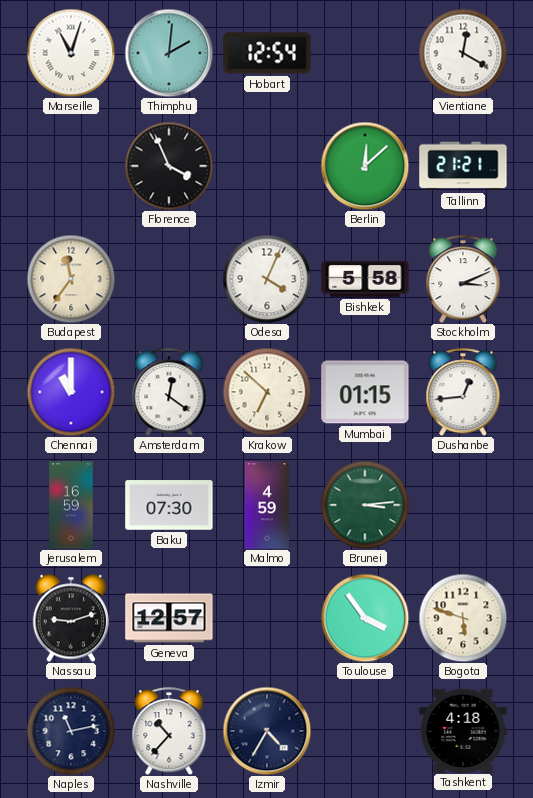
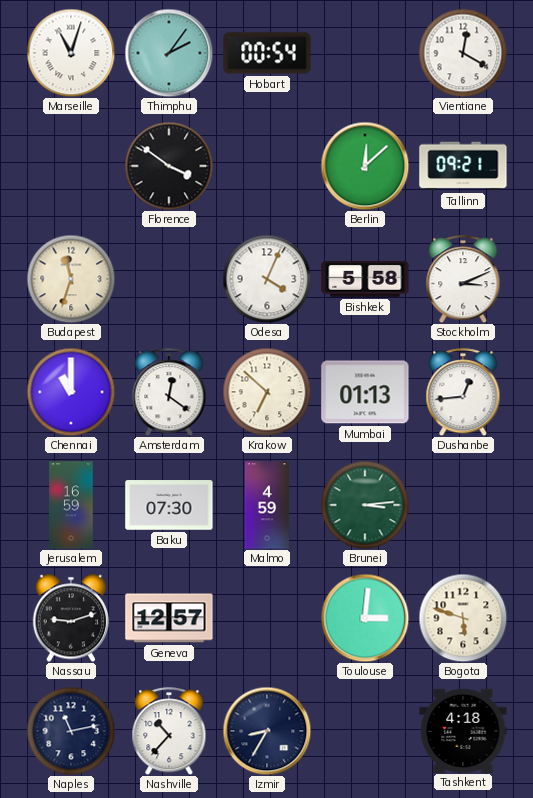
Thimphu: 2:01 -> 2:06 (169, 53)
Hobart: 12:54 -> 00:54 (267, 53)
Florence: 3:56 -> 3:51 (169, 166)
Tallinn: 21:21 -> 09:21 (463, 166)
Budapest: 11:36 -> 11:33 (71, 279)
Mumbai: 01:15 -> 01:13 (365, 392)
Toulouse: 3:54 -> 3:01 (365, 618)
Izmir: 4:35 -> 8:35 (267, 731)
